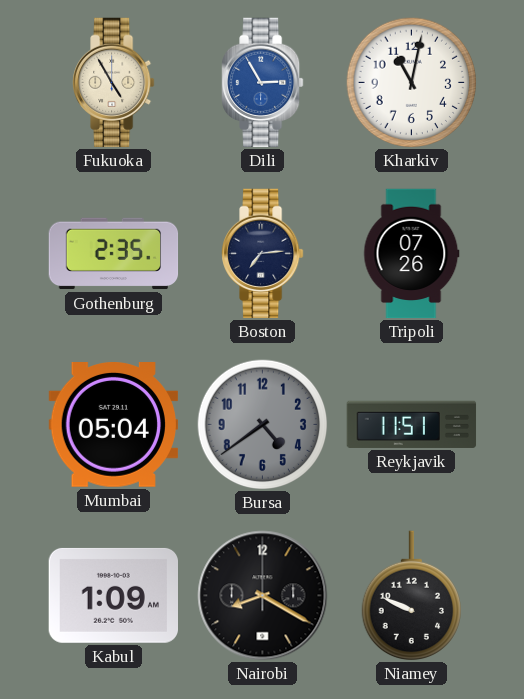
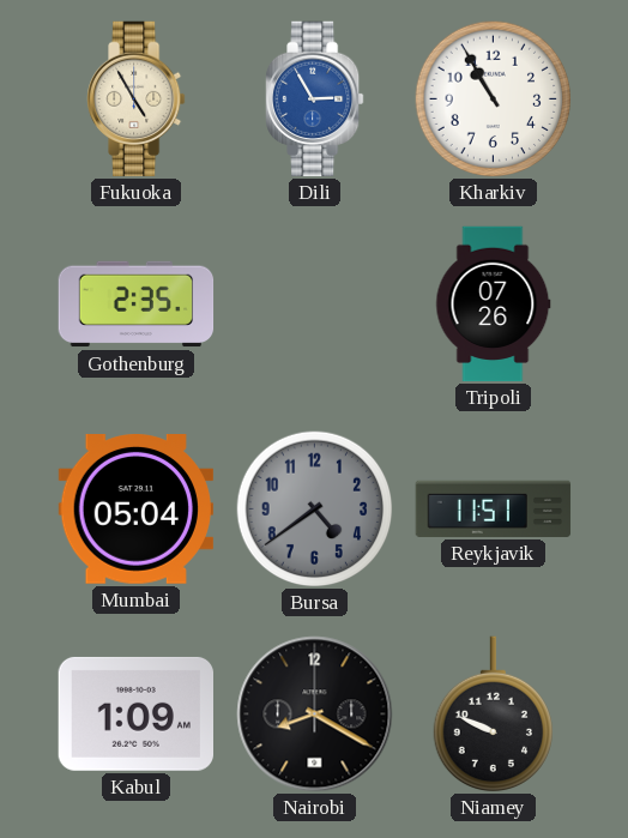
Kharkiv: 11:02 -> 10:55 (494, 100)
Boston: 7:14 -> none (263, 254)
